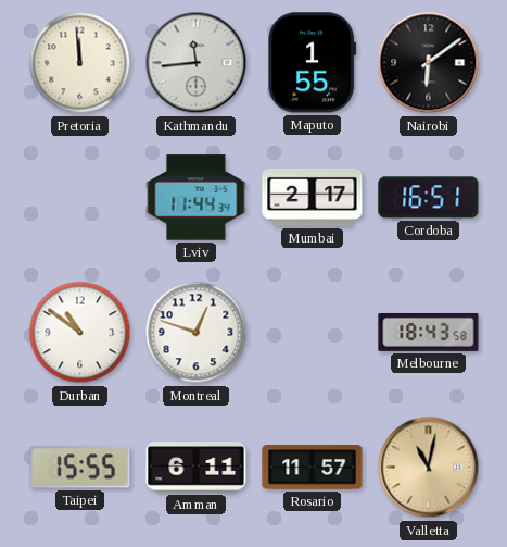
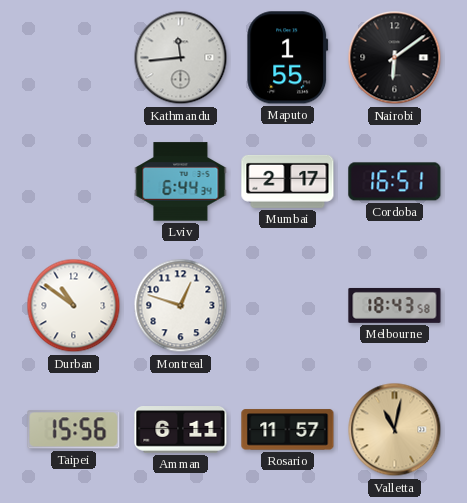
Pretoria: 11:59 -> none (80, 63)
Lviv: 11:44 -> 6:44 (181, 182)
Taipei: 15:55 -> 15:56 (74, 430)
